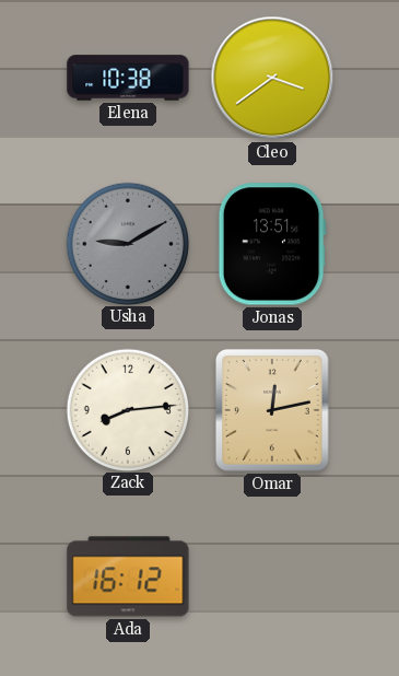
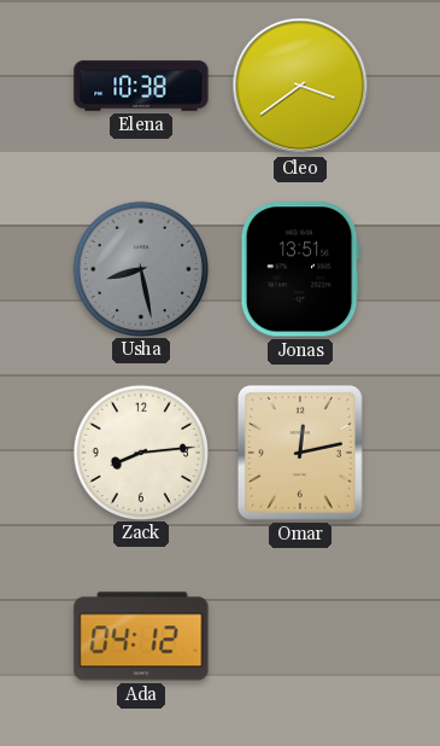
Usha: 9:10 -> 8:28 (140, 268)
Ada: 16:12 -> 04:12 (141, 636)
